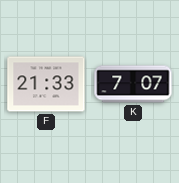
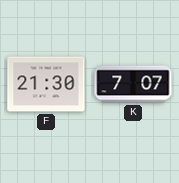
F: 21:33 -> 21:30 (46, 84)
